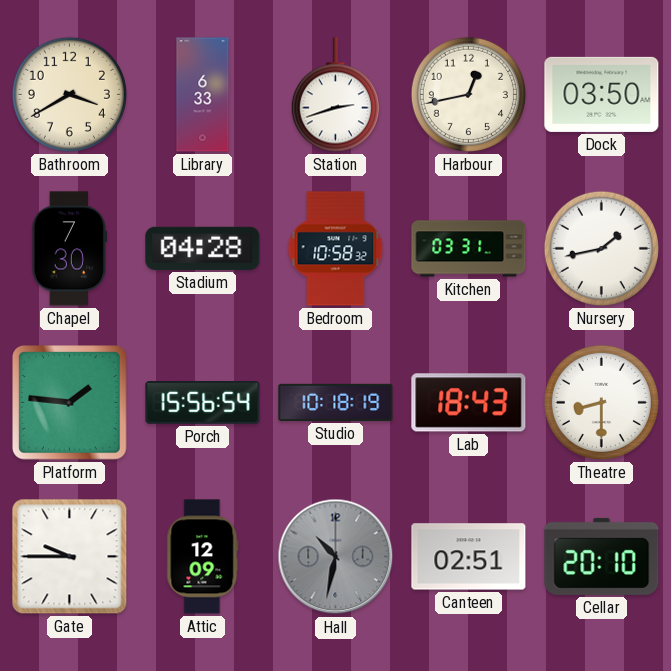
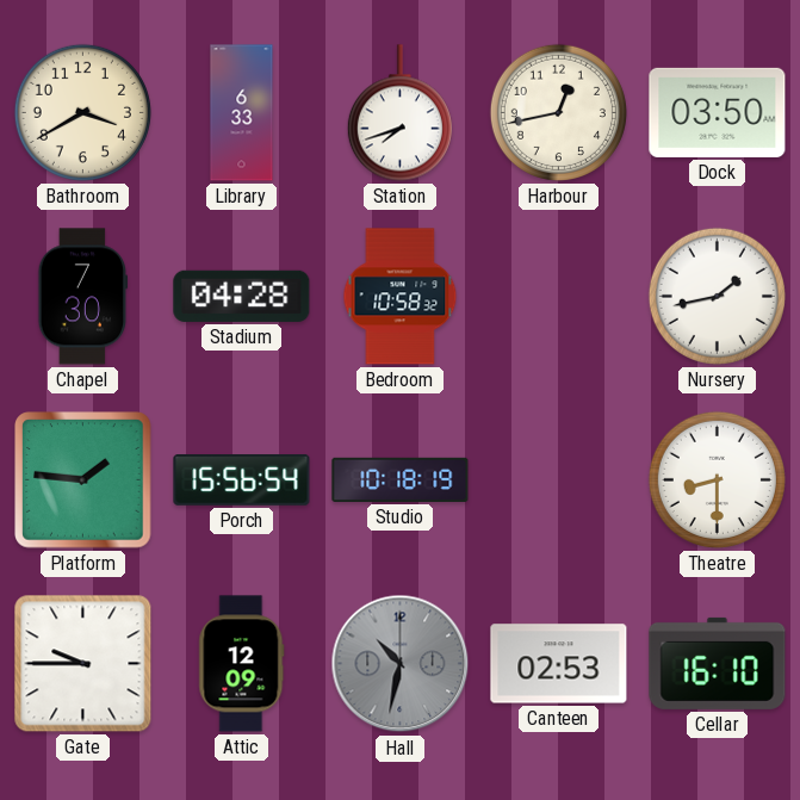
Station: 2:42 -> 7:42 (399, 113)
Kitchen: 03:31 -> none (469, 249)
Lab: 18:43 -> none (469, 403)
Canteen: 02:51 -> 02:53 (559, 664)
Cellar: 20:10 -> 16:10 (718, 663)
